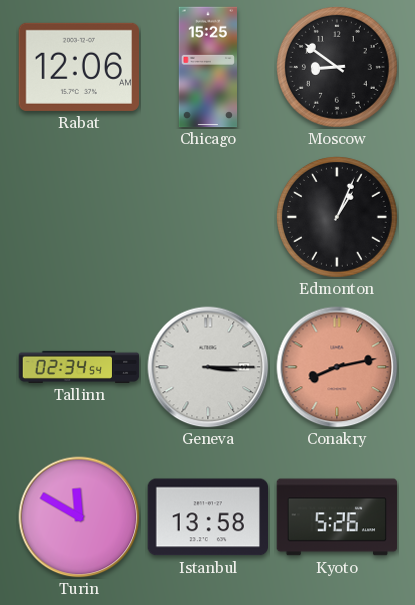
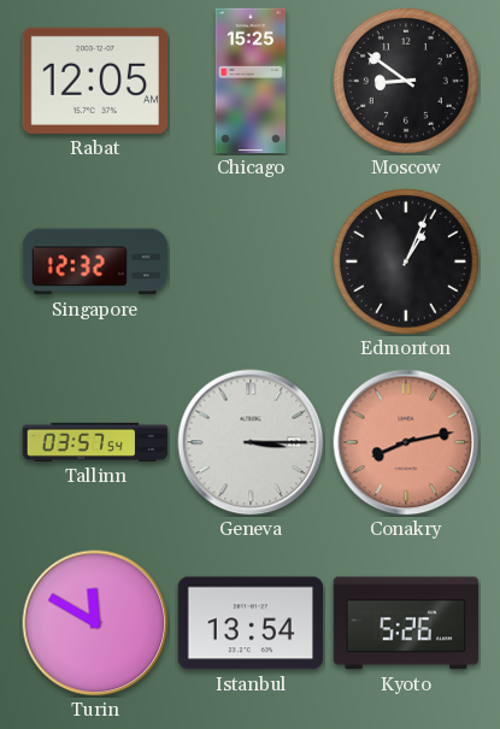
Rabat: 12:06 -> 12:05 (94, 81)
Singapore: none -> 12:32 (95, 261)
Tallinn: 02:34 -> 03:57 (95, 442)
Istanbul: 13:58 -> 13:54 (249, 623)
